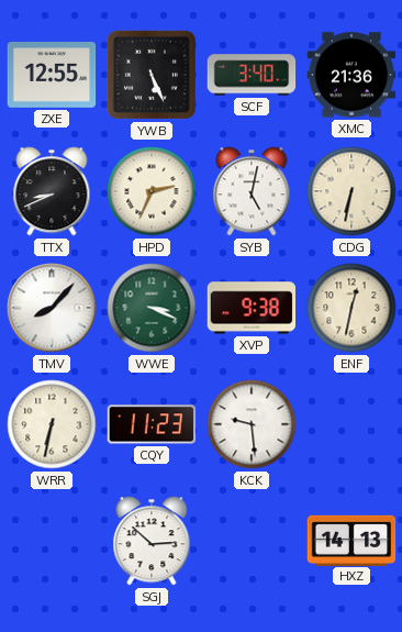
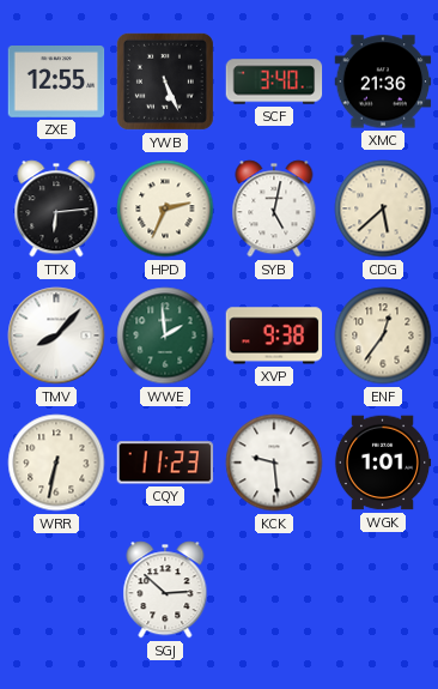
TTX: 8:41 -> 6:14 (56, 208)
CDG: 6:32 -> 5:38 (383, 208)
WWE: 3:19 -> 1:59 (165, 336)
ENF: 12:32 -> 12:36 (383, 336)
WGK: none -> 1:01 (383, 463)
HXZ: 14:13 -> none (351, 540)
